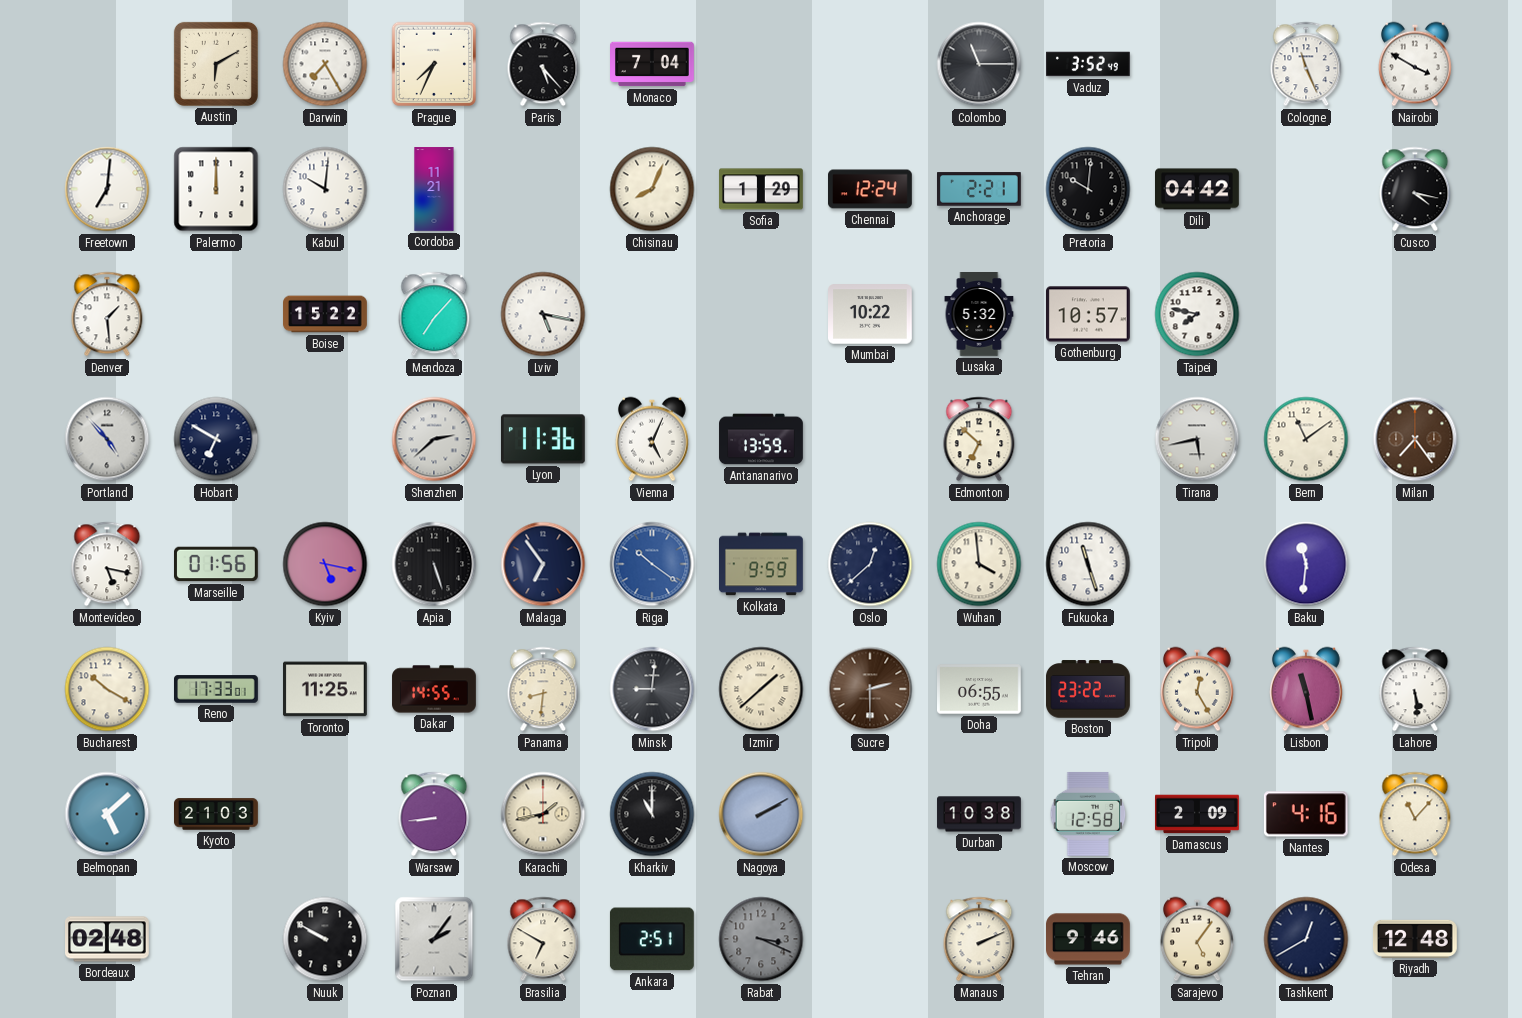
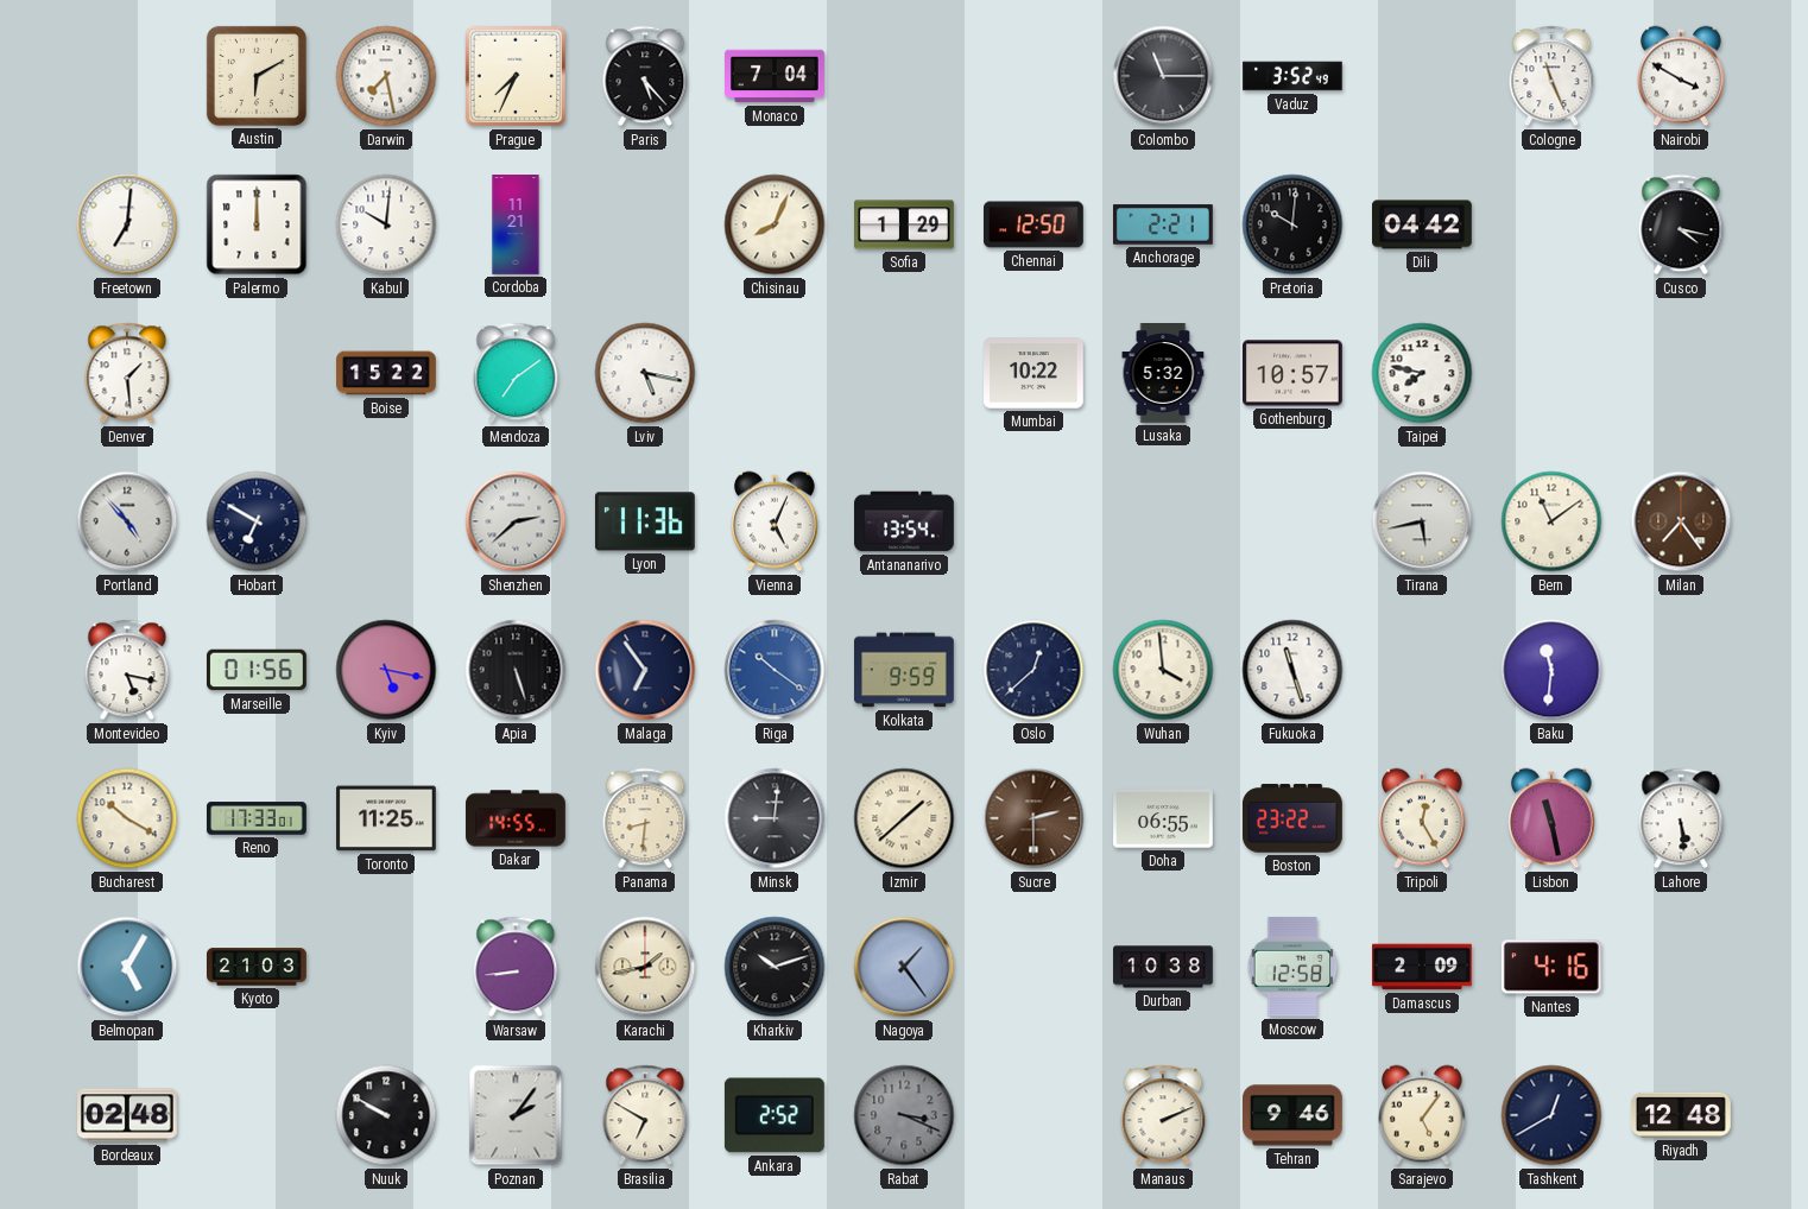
Darwin: 7:25 -> 7:28 (386, 76)
Chennai: 12:24 -> 12:50 (1035, 224)
Mendoza: 7:07 -> 7:09 (516, 373)
Antananarivo: 13:59 -> 13:54 (904, 521)
Edmonton: 6:52 -> none (979, 439)
Belmopan: 5:08 -> 5:05 (127, 967)
Kharkiv: 11:00 -> 10:12 (775, 967)
Nagoya: 2:10 -> 1:24 (904, 967)
Odesa: 11:07 -> none (1415, 814)
Ankara: 2:51 -> 2:52 (775, 1115)
